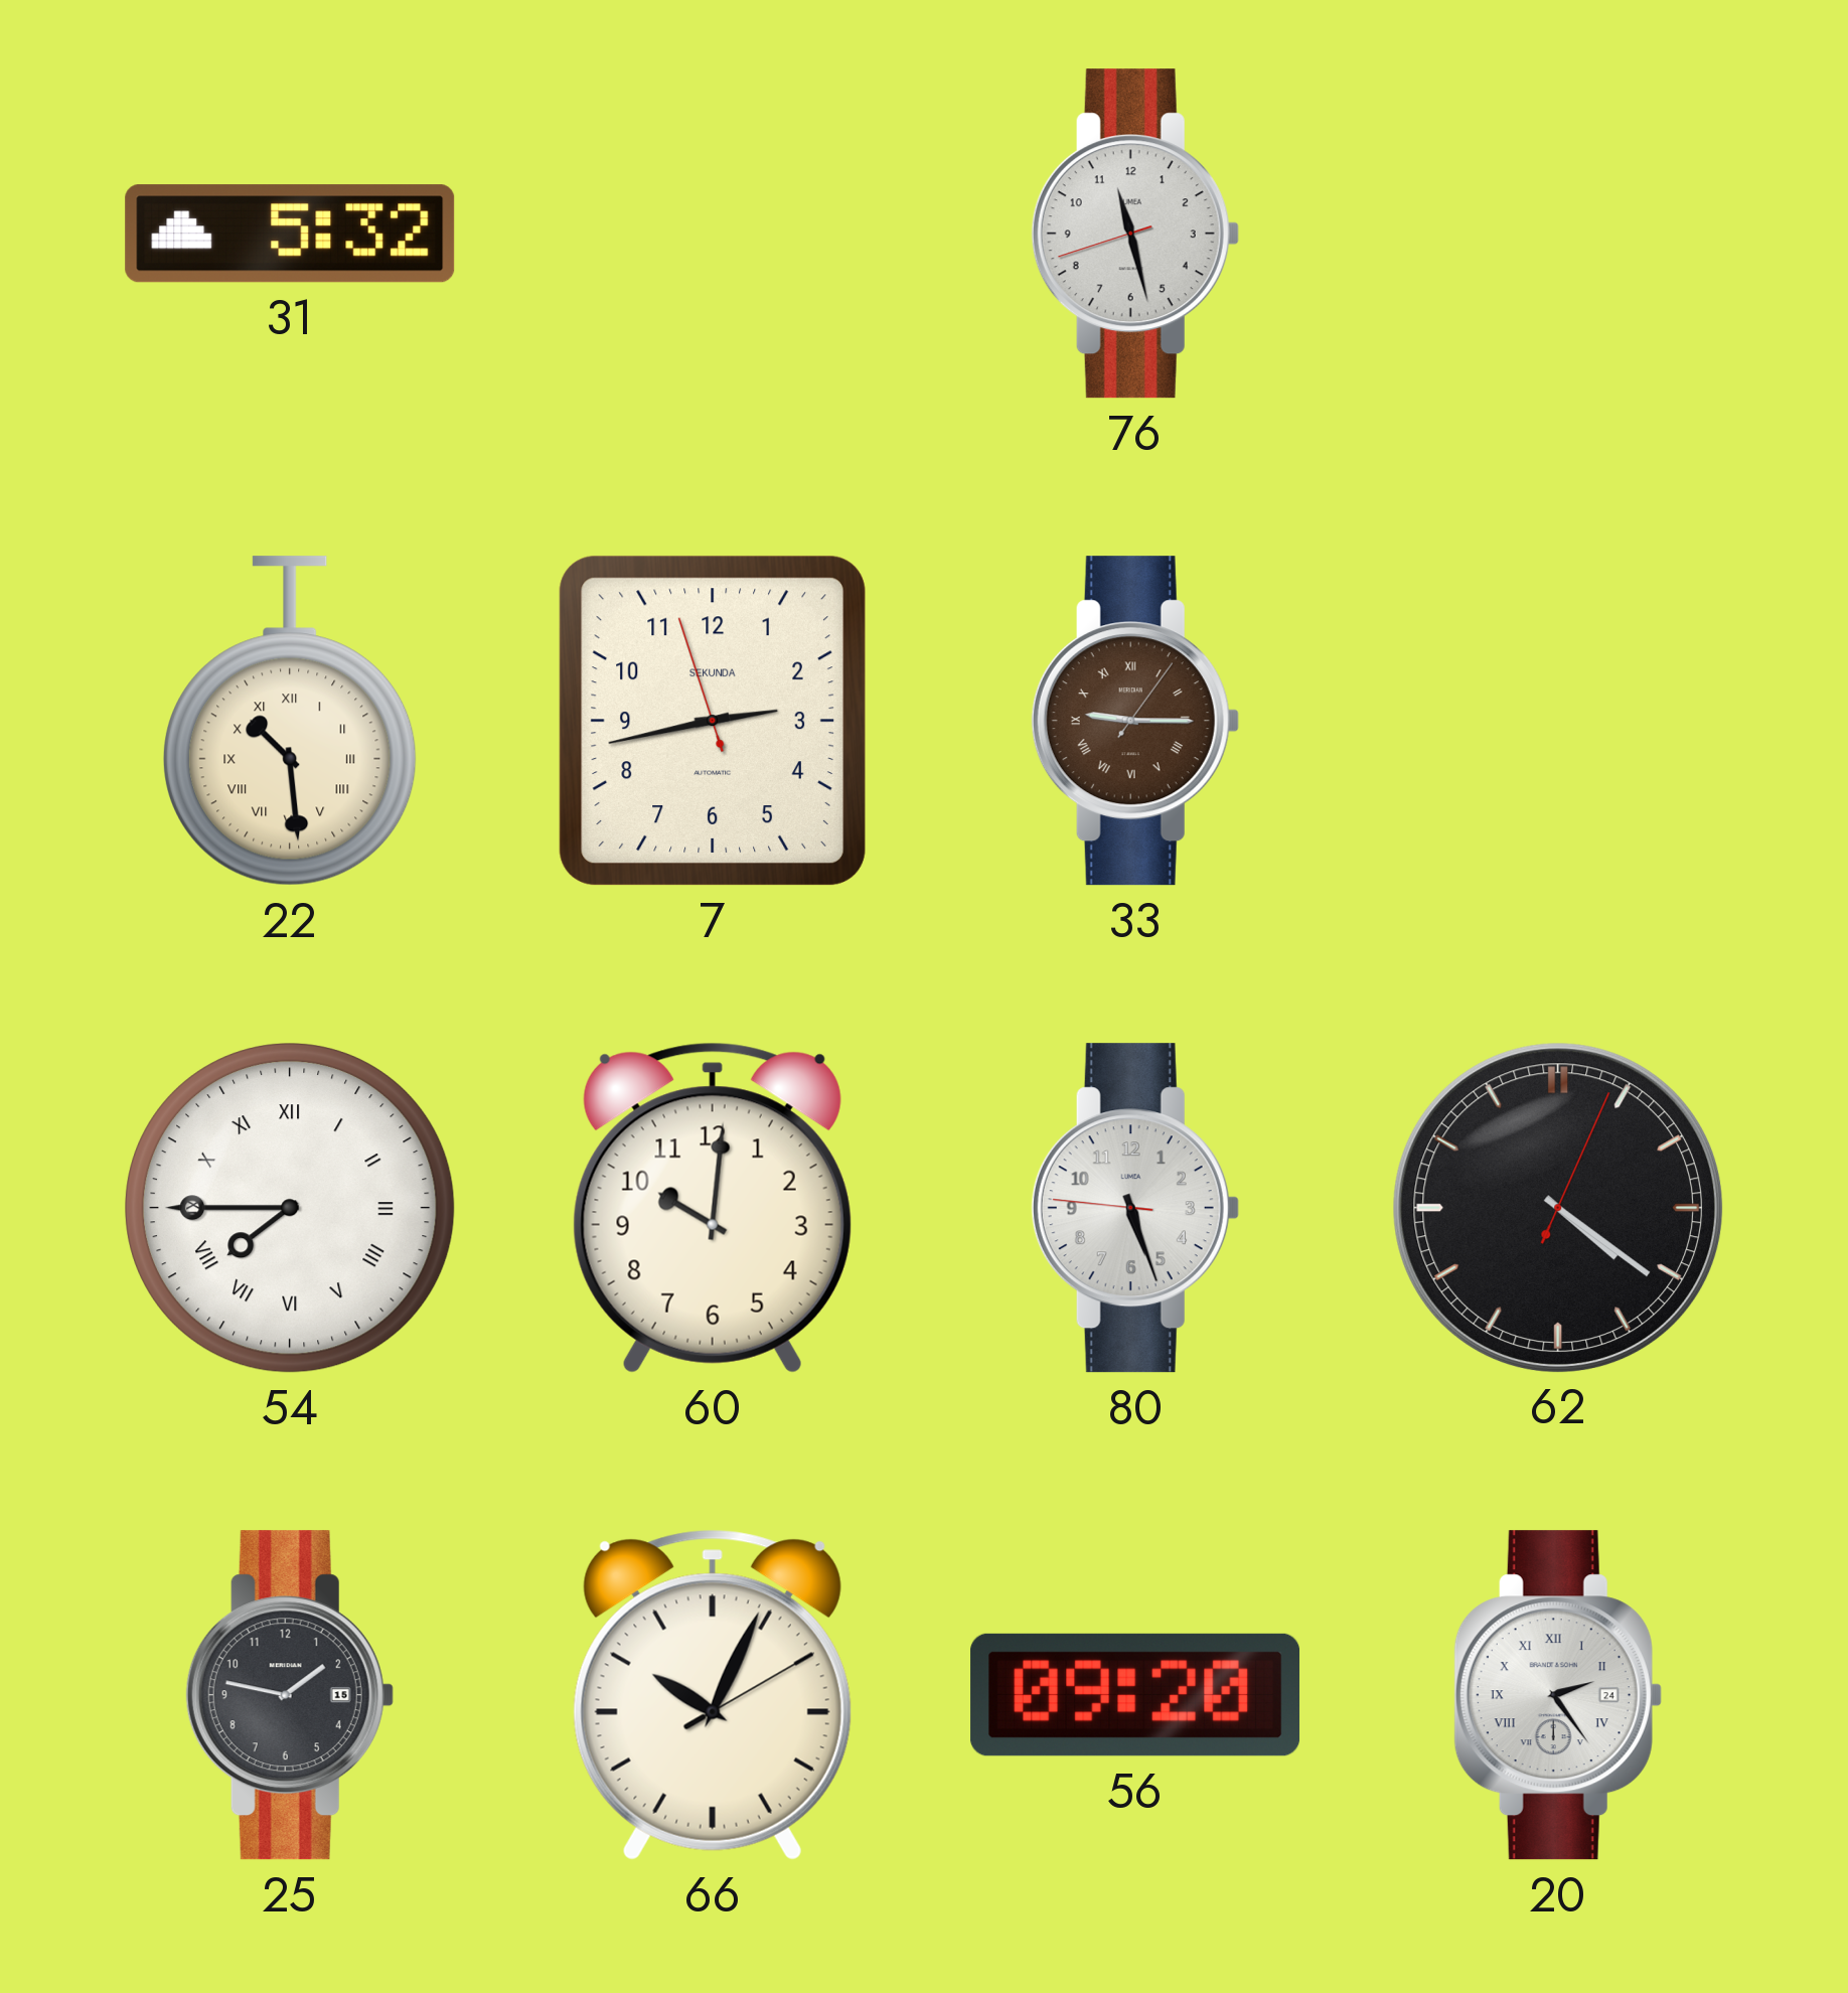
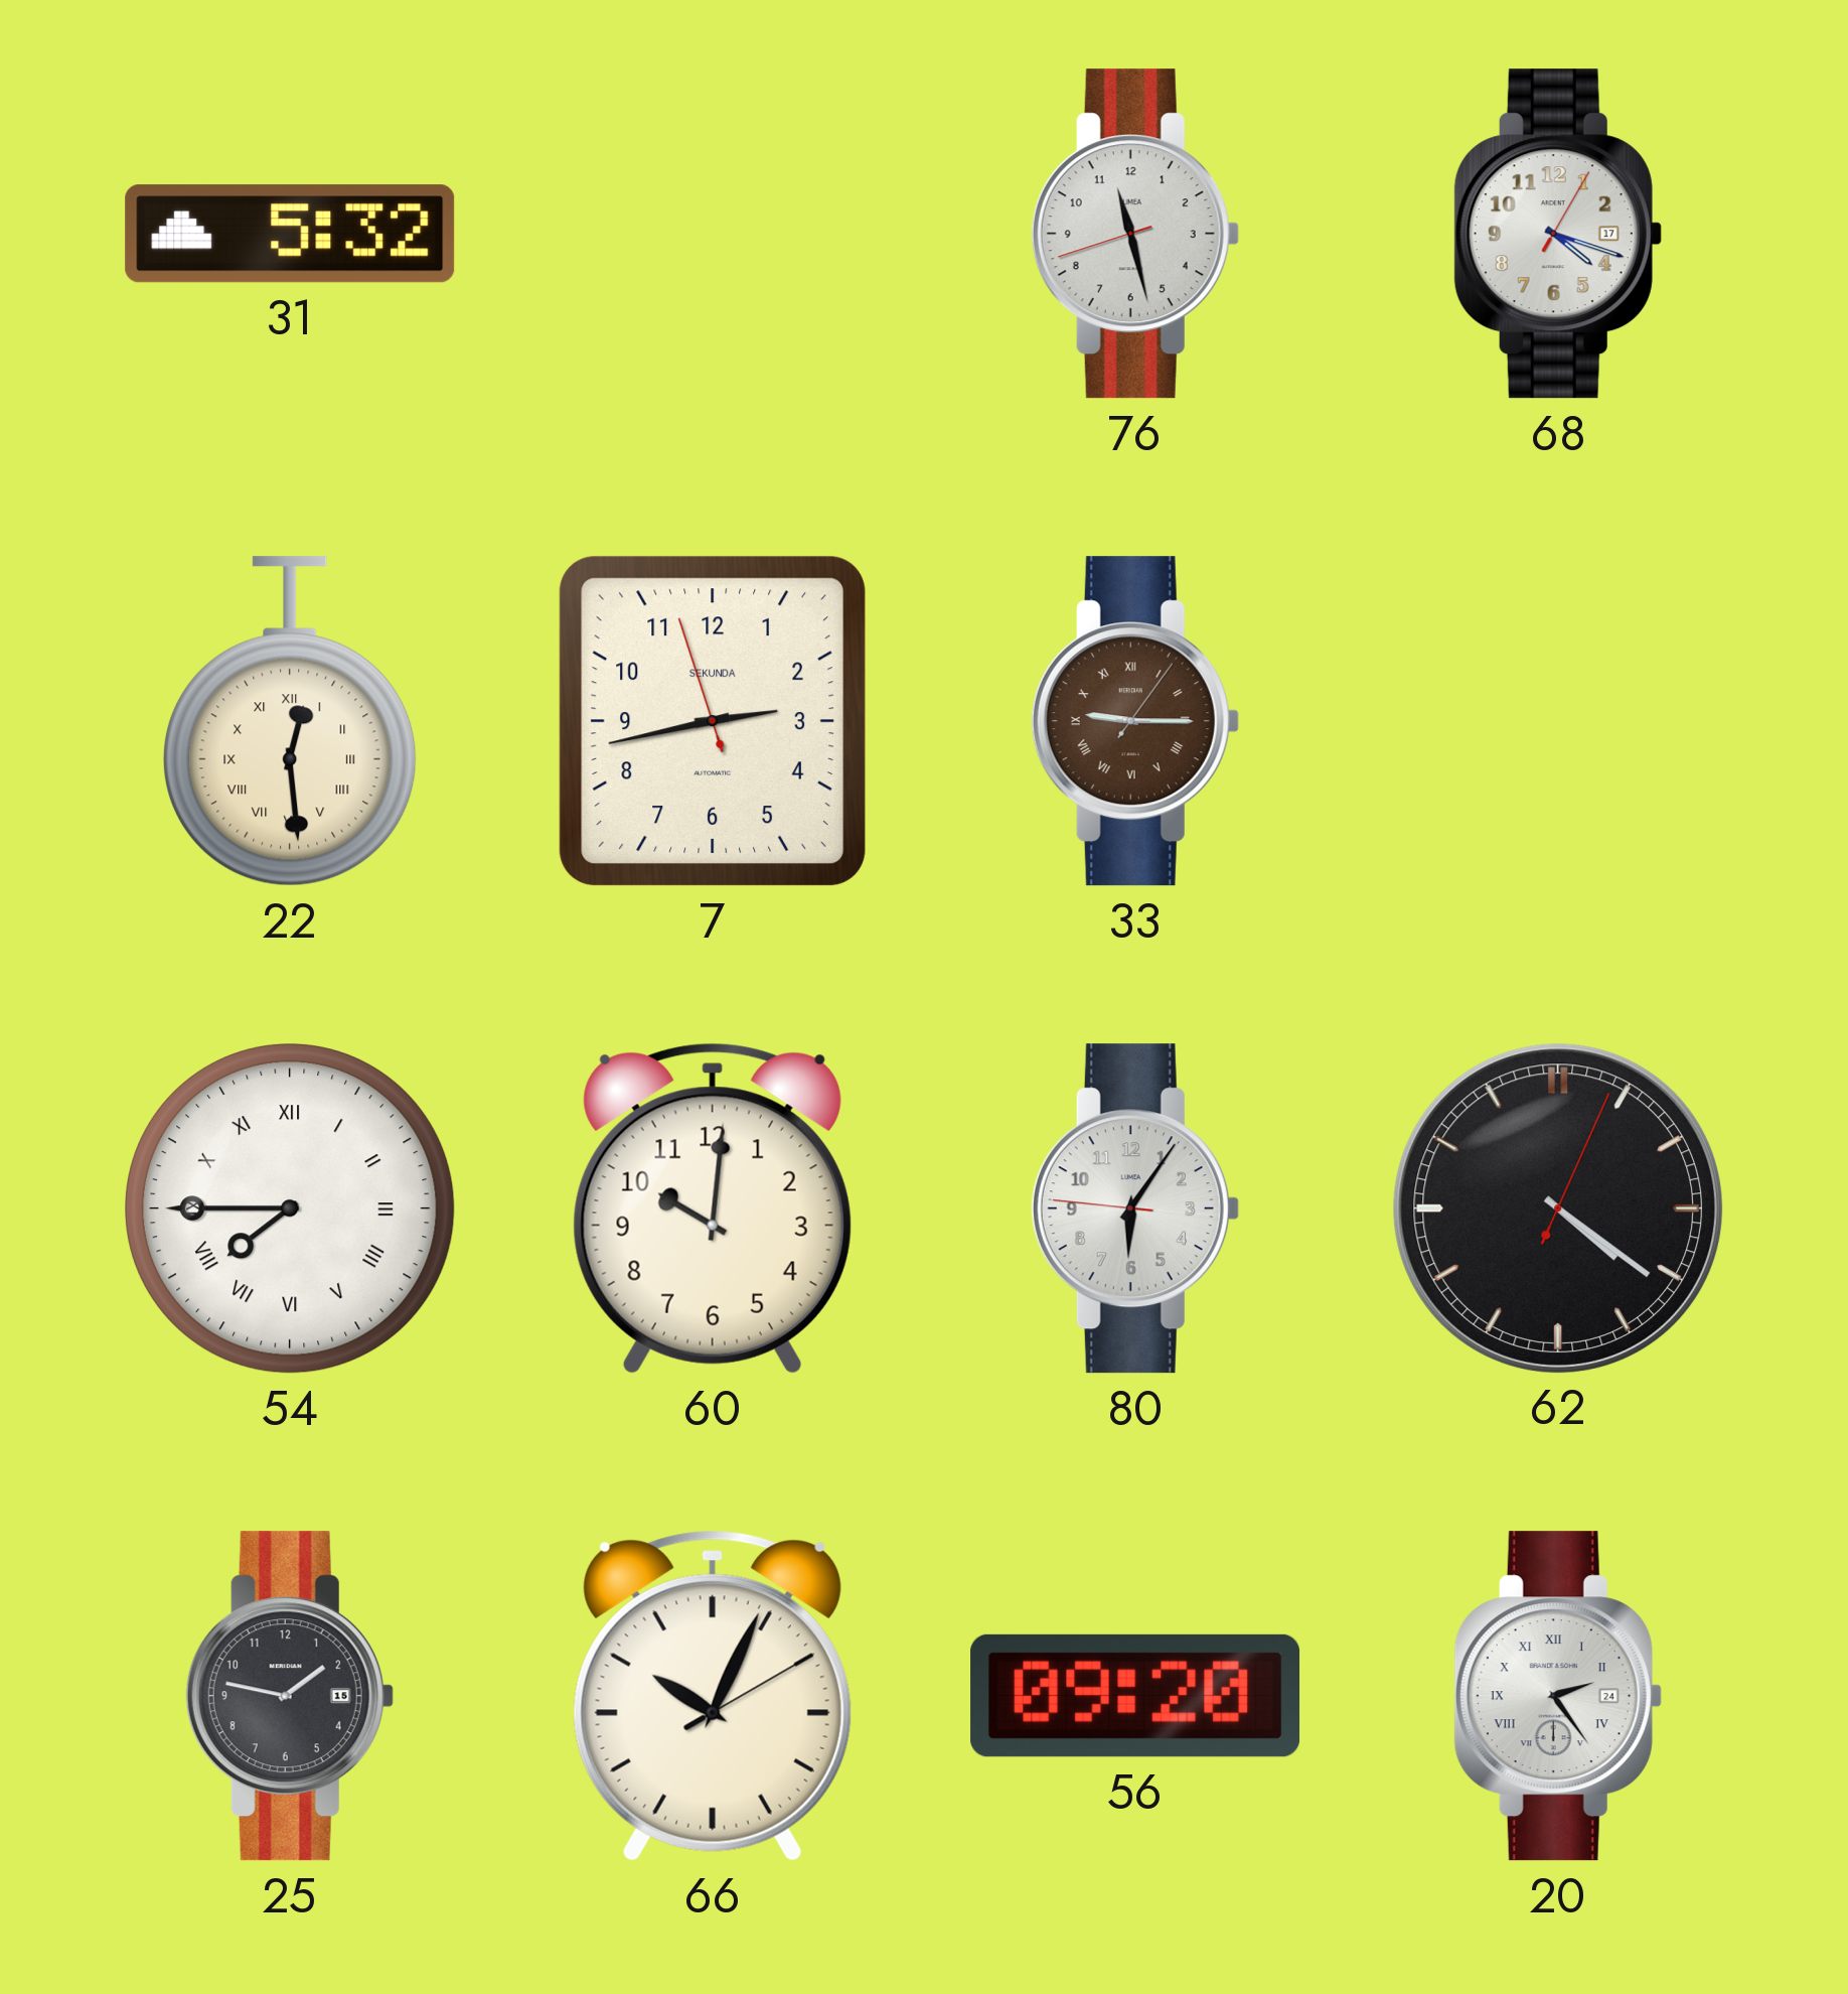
68: none -> 4:18 (1558, 234)
22: 10:29 -> 12:29 (290, 721)
80: 5:26 -> 6:05 (1135, 1208)
